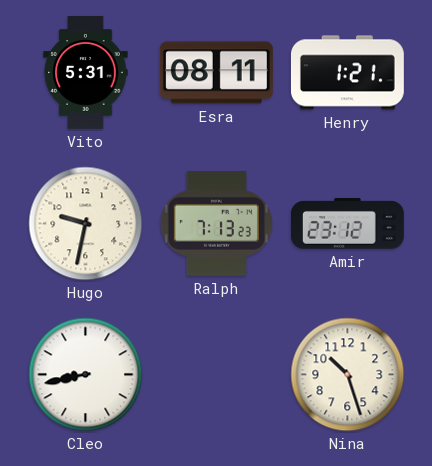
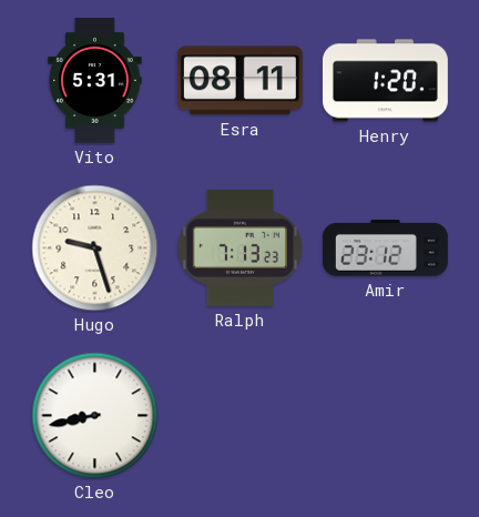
Henry: 1:21 -> 1:20 (385, 81)
Hugo: 9:32 -> 9:27 (95, 249)
Nina: 10:27 -> none (348, 375)
